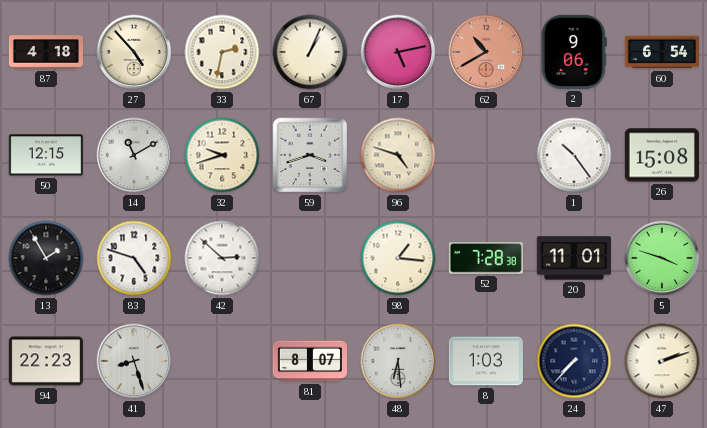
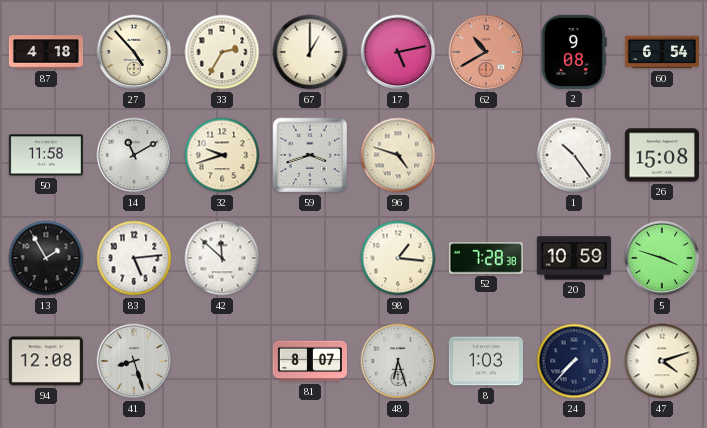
33: 2:32 -> 2:35 (222, 52)
67: 1:04 -> 1:00 (310, 52)
2: 9:06 -> 9:08 (574, 52)
50: 12:15 -> 11:58 (46, 155)
83: 4:48 -> 5:14 (134, 258)
42: 2:52 -> 11:52 (222, 258)
20: 11:01 -> 10:59 (574, 258)
94: 22:23 -> 12:08 (46, 361)
48: 6:29 -> 6:27 (398, 361)
47: 2:12 -> 4:12 (662, 361)
